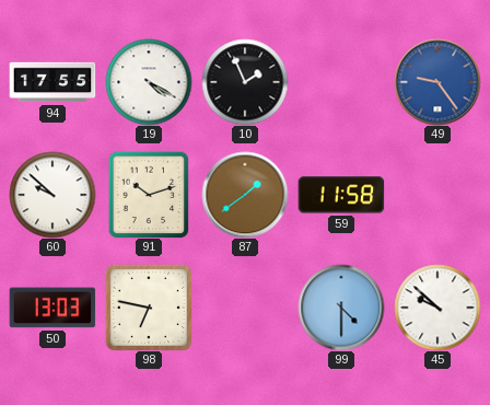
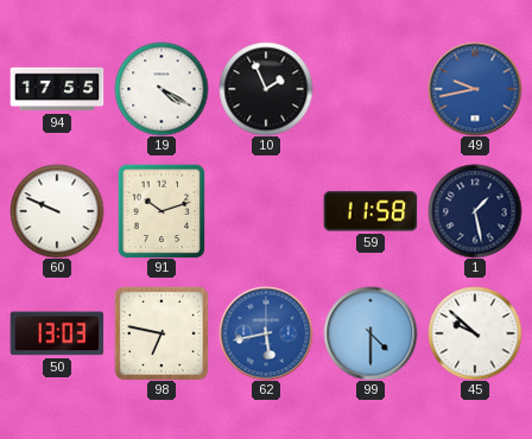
49: 9:24 -> 9:43 (475, 89)
60: 9:52 -> 9:49 (57, 211)
87: 1:39 -> none (245, 195)
1: none -> 1:28 (475, 211)
62: none -> 5:43 (266, 333)
